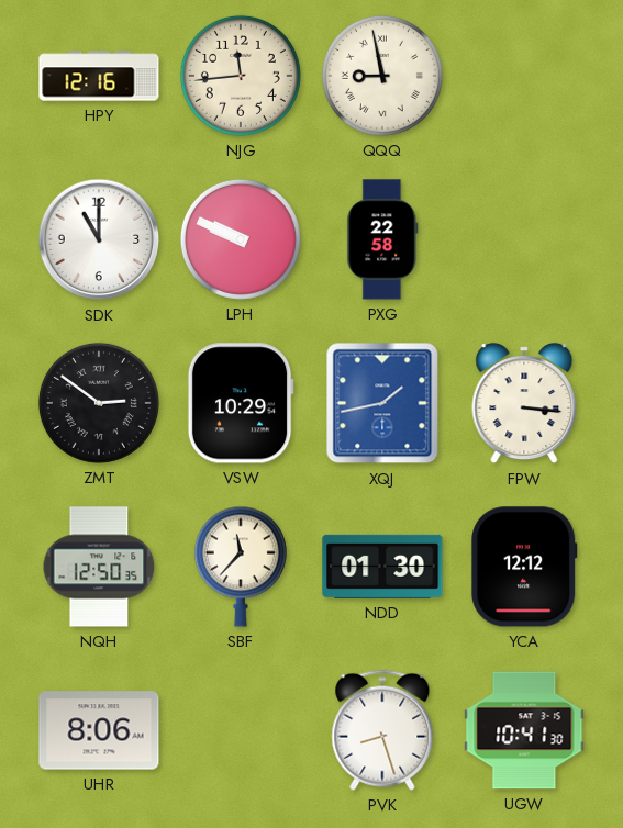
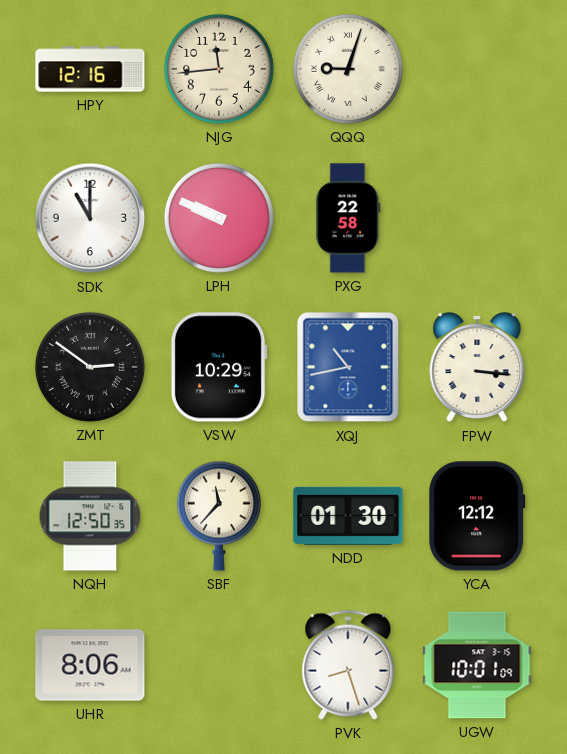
QQQ: 8:58 -> 9:03 (348, 69)
XQJ: 1:43 -> 10:43 (348, 367)
UGW: 10:41 -> 10:01 (477, 665)
